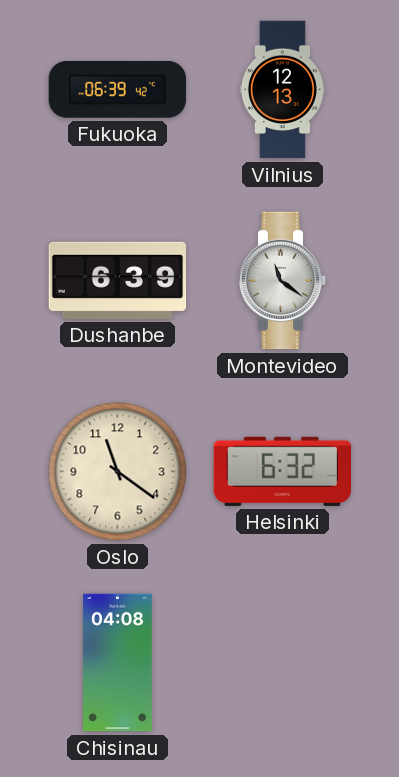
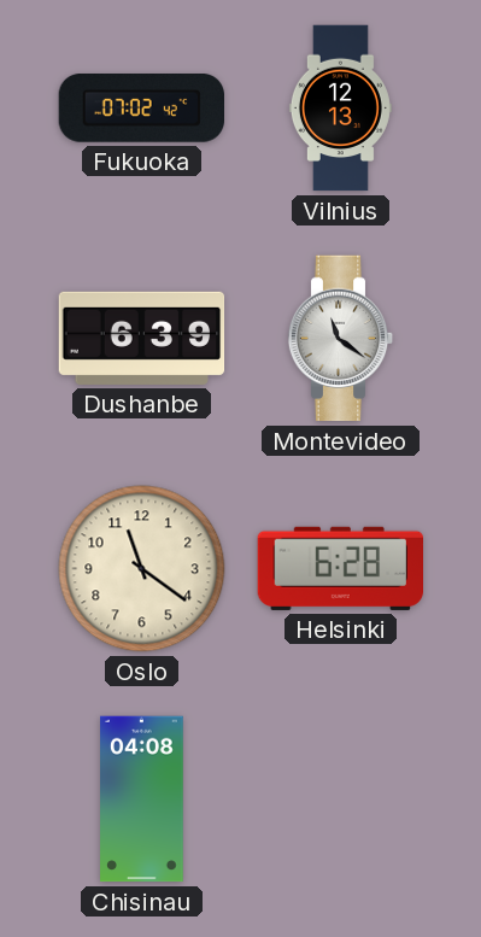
Fukuoka: 06:39 -> 07:02 (141, 109)
Helsinki: 6:32 -> 6:28 (340, 568)
